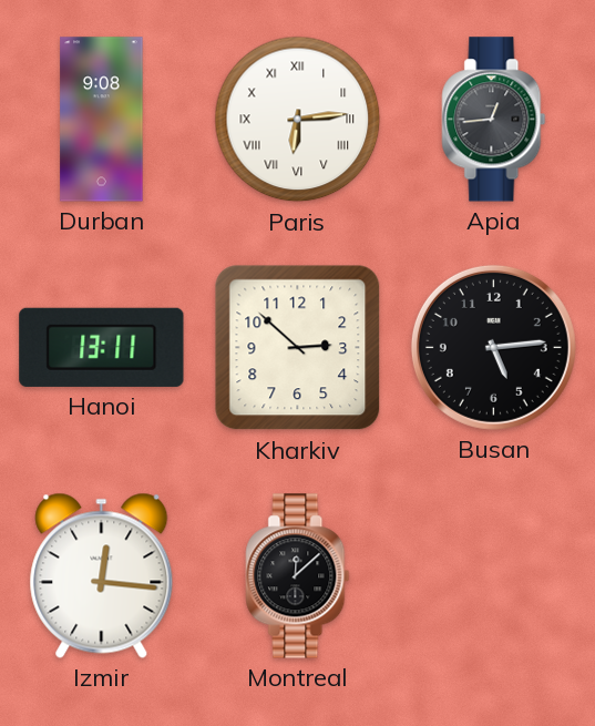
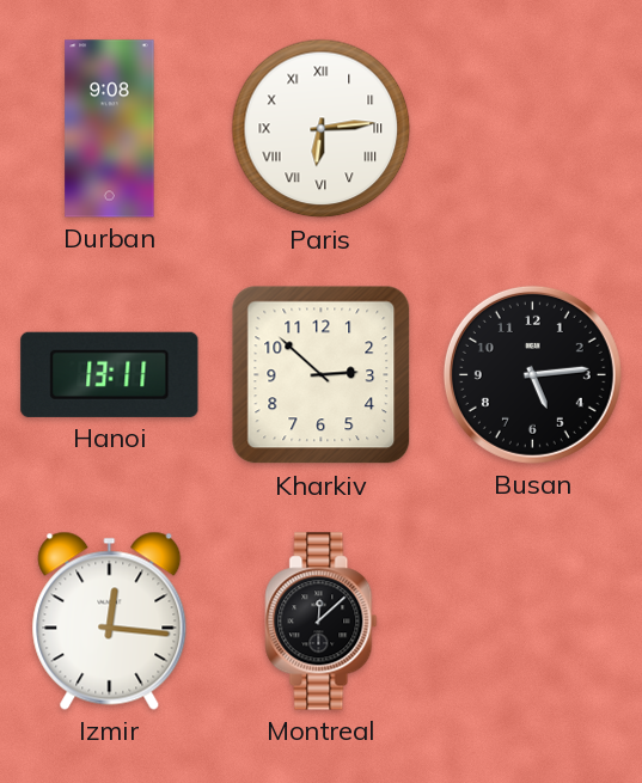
Apia: 12:44 -> none (494, 120)
